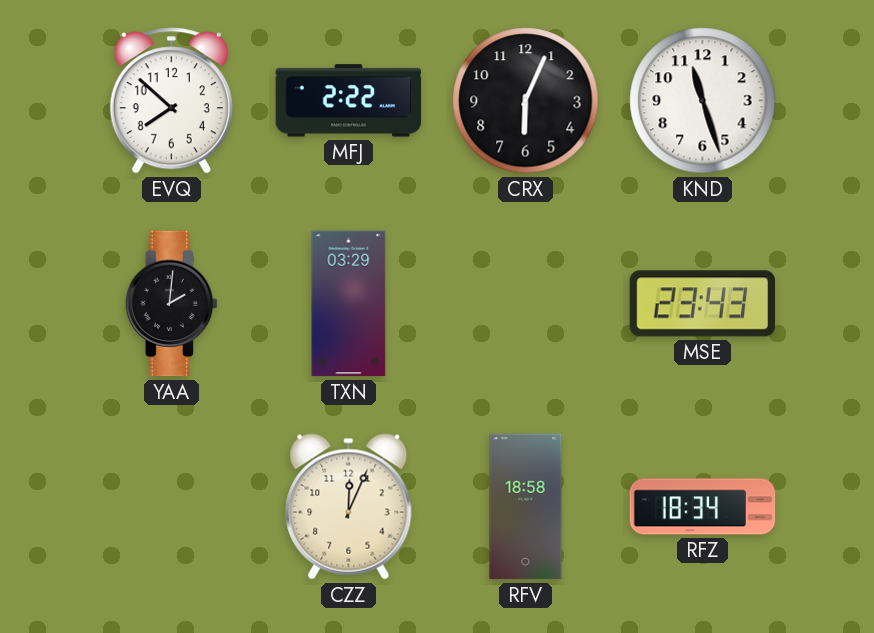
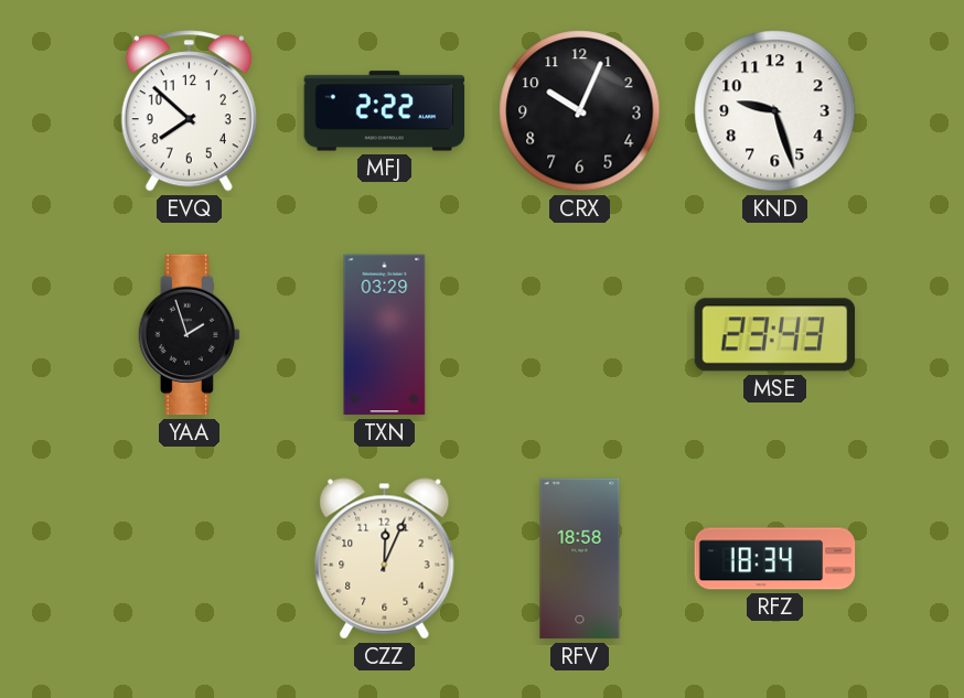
CRX: 6:04 -> 10:04 (580, 111)
KND: 11:27 -> 9:27 (775, 111)
YAA: 2:01 -> 1:57 (189, 335)
